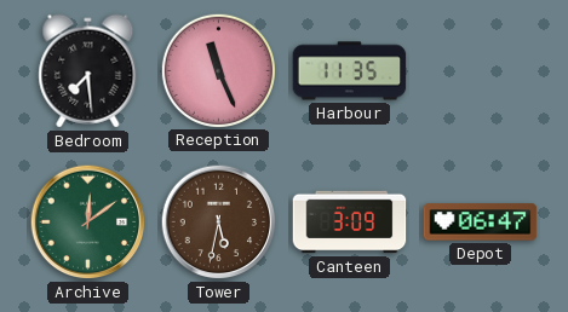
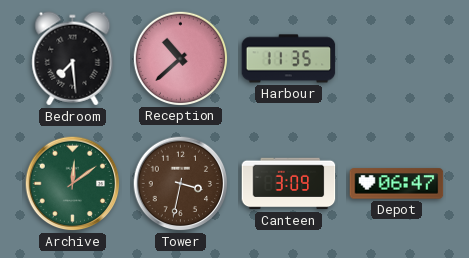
Reception: 11:26 -> 10:38 (180, 58)
Tower: 5:32 -> 3:32 (181, 184)
